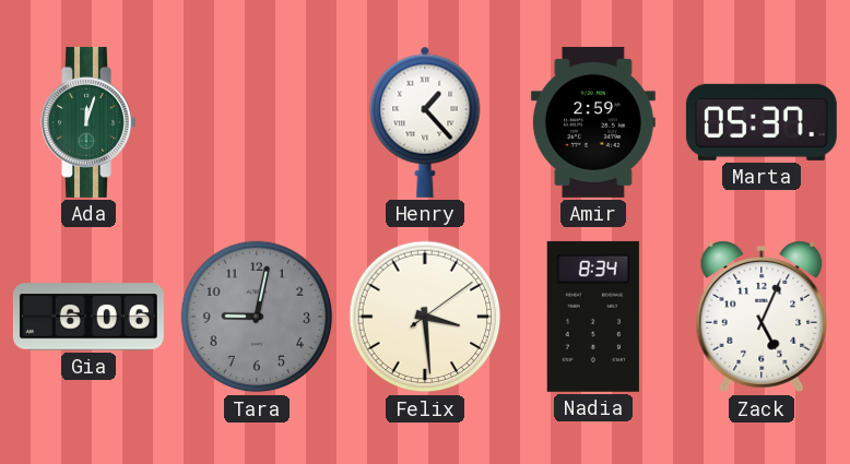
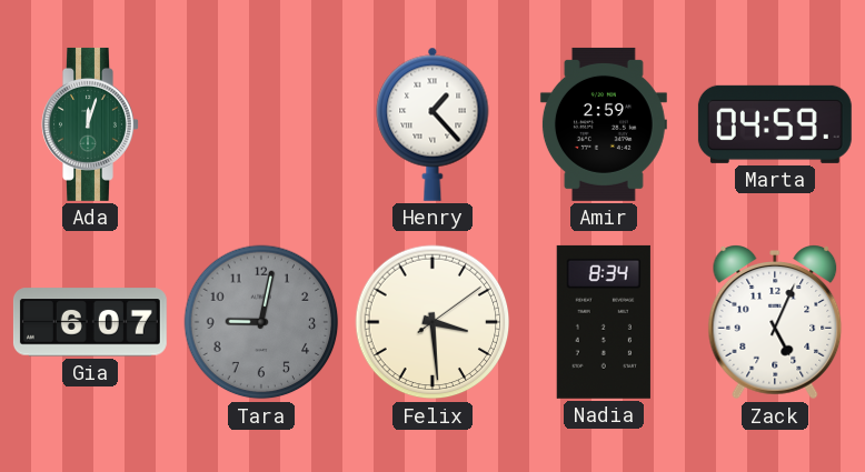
Marta: 05:37 -> 04:59 (775, 124)
Gia: 6:06 -> 6:07 (90, 322)
